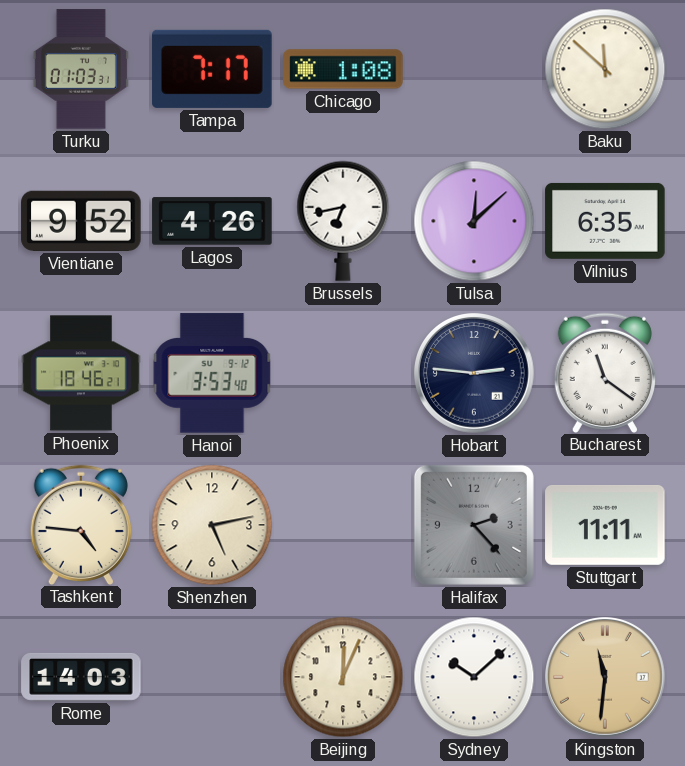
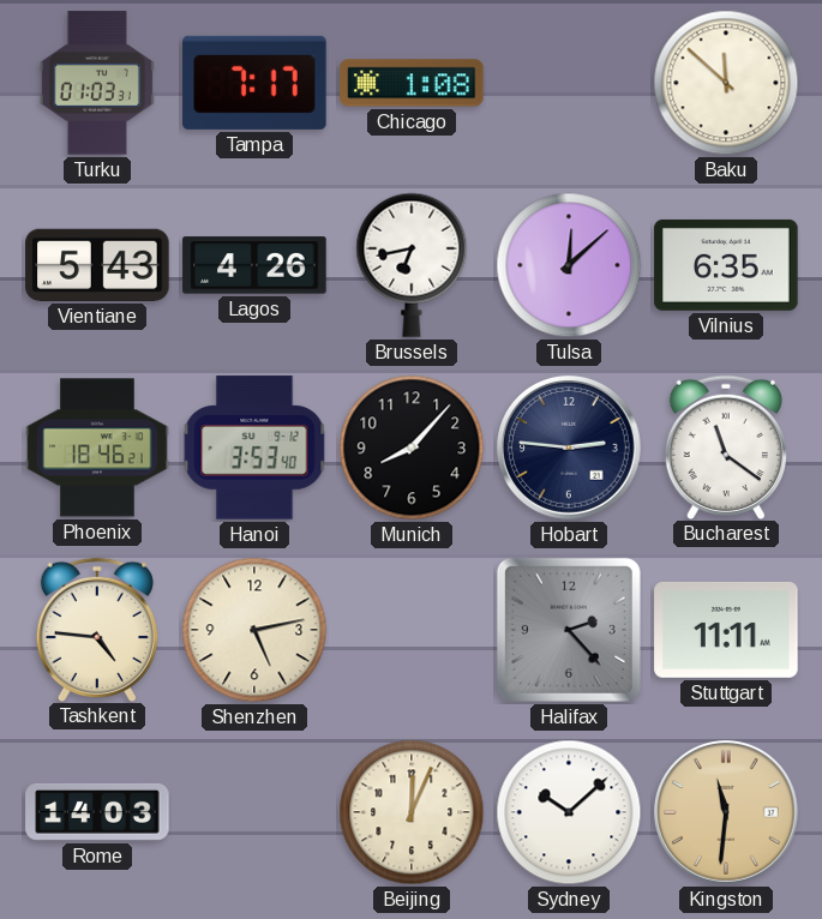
Vientiane: 9:52 -> 5:43 (97, 265)
Munich: none -> 8:07 (412, 448)
